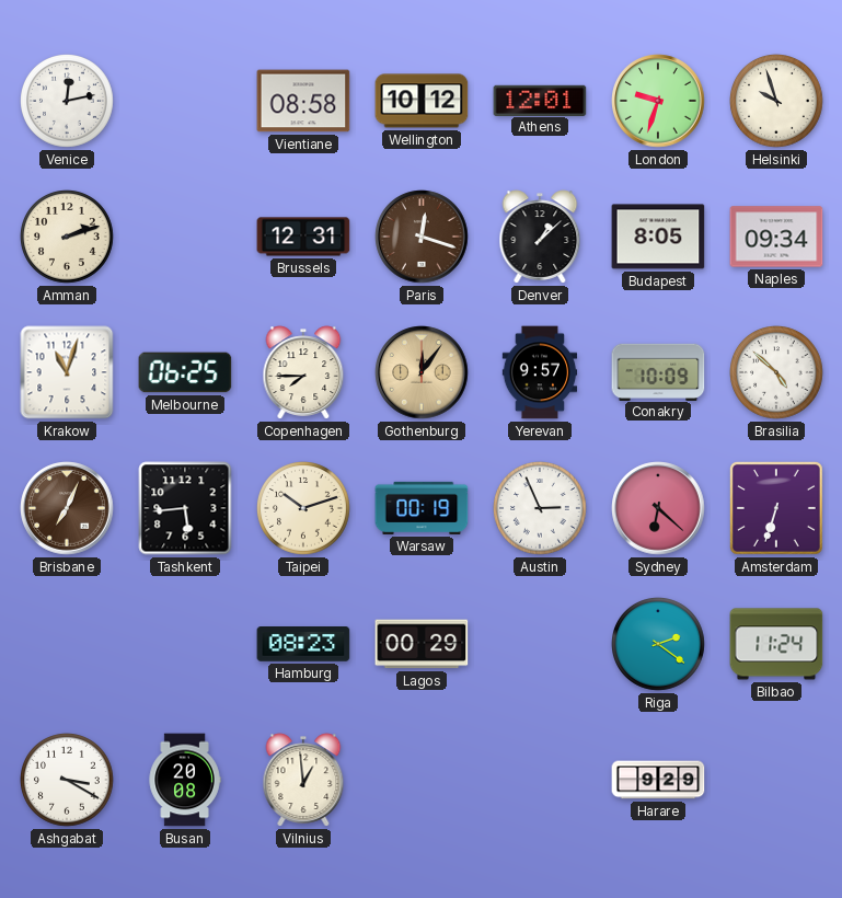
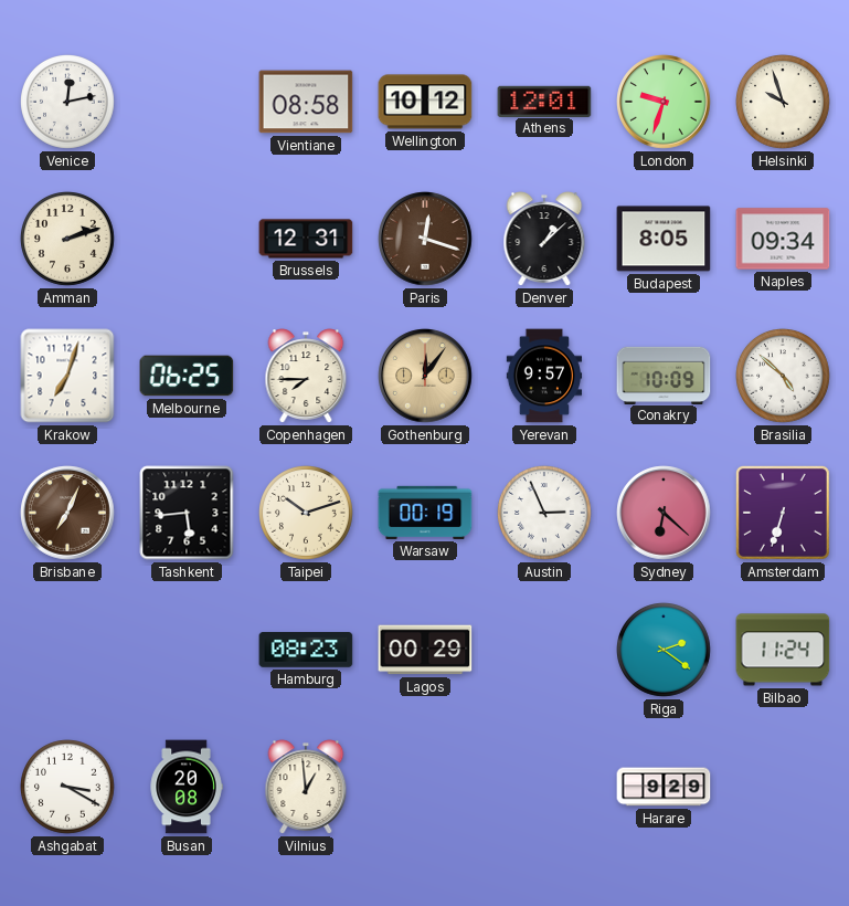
Krakow: 11:03 -> 7:03 (67, 376)
